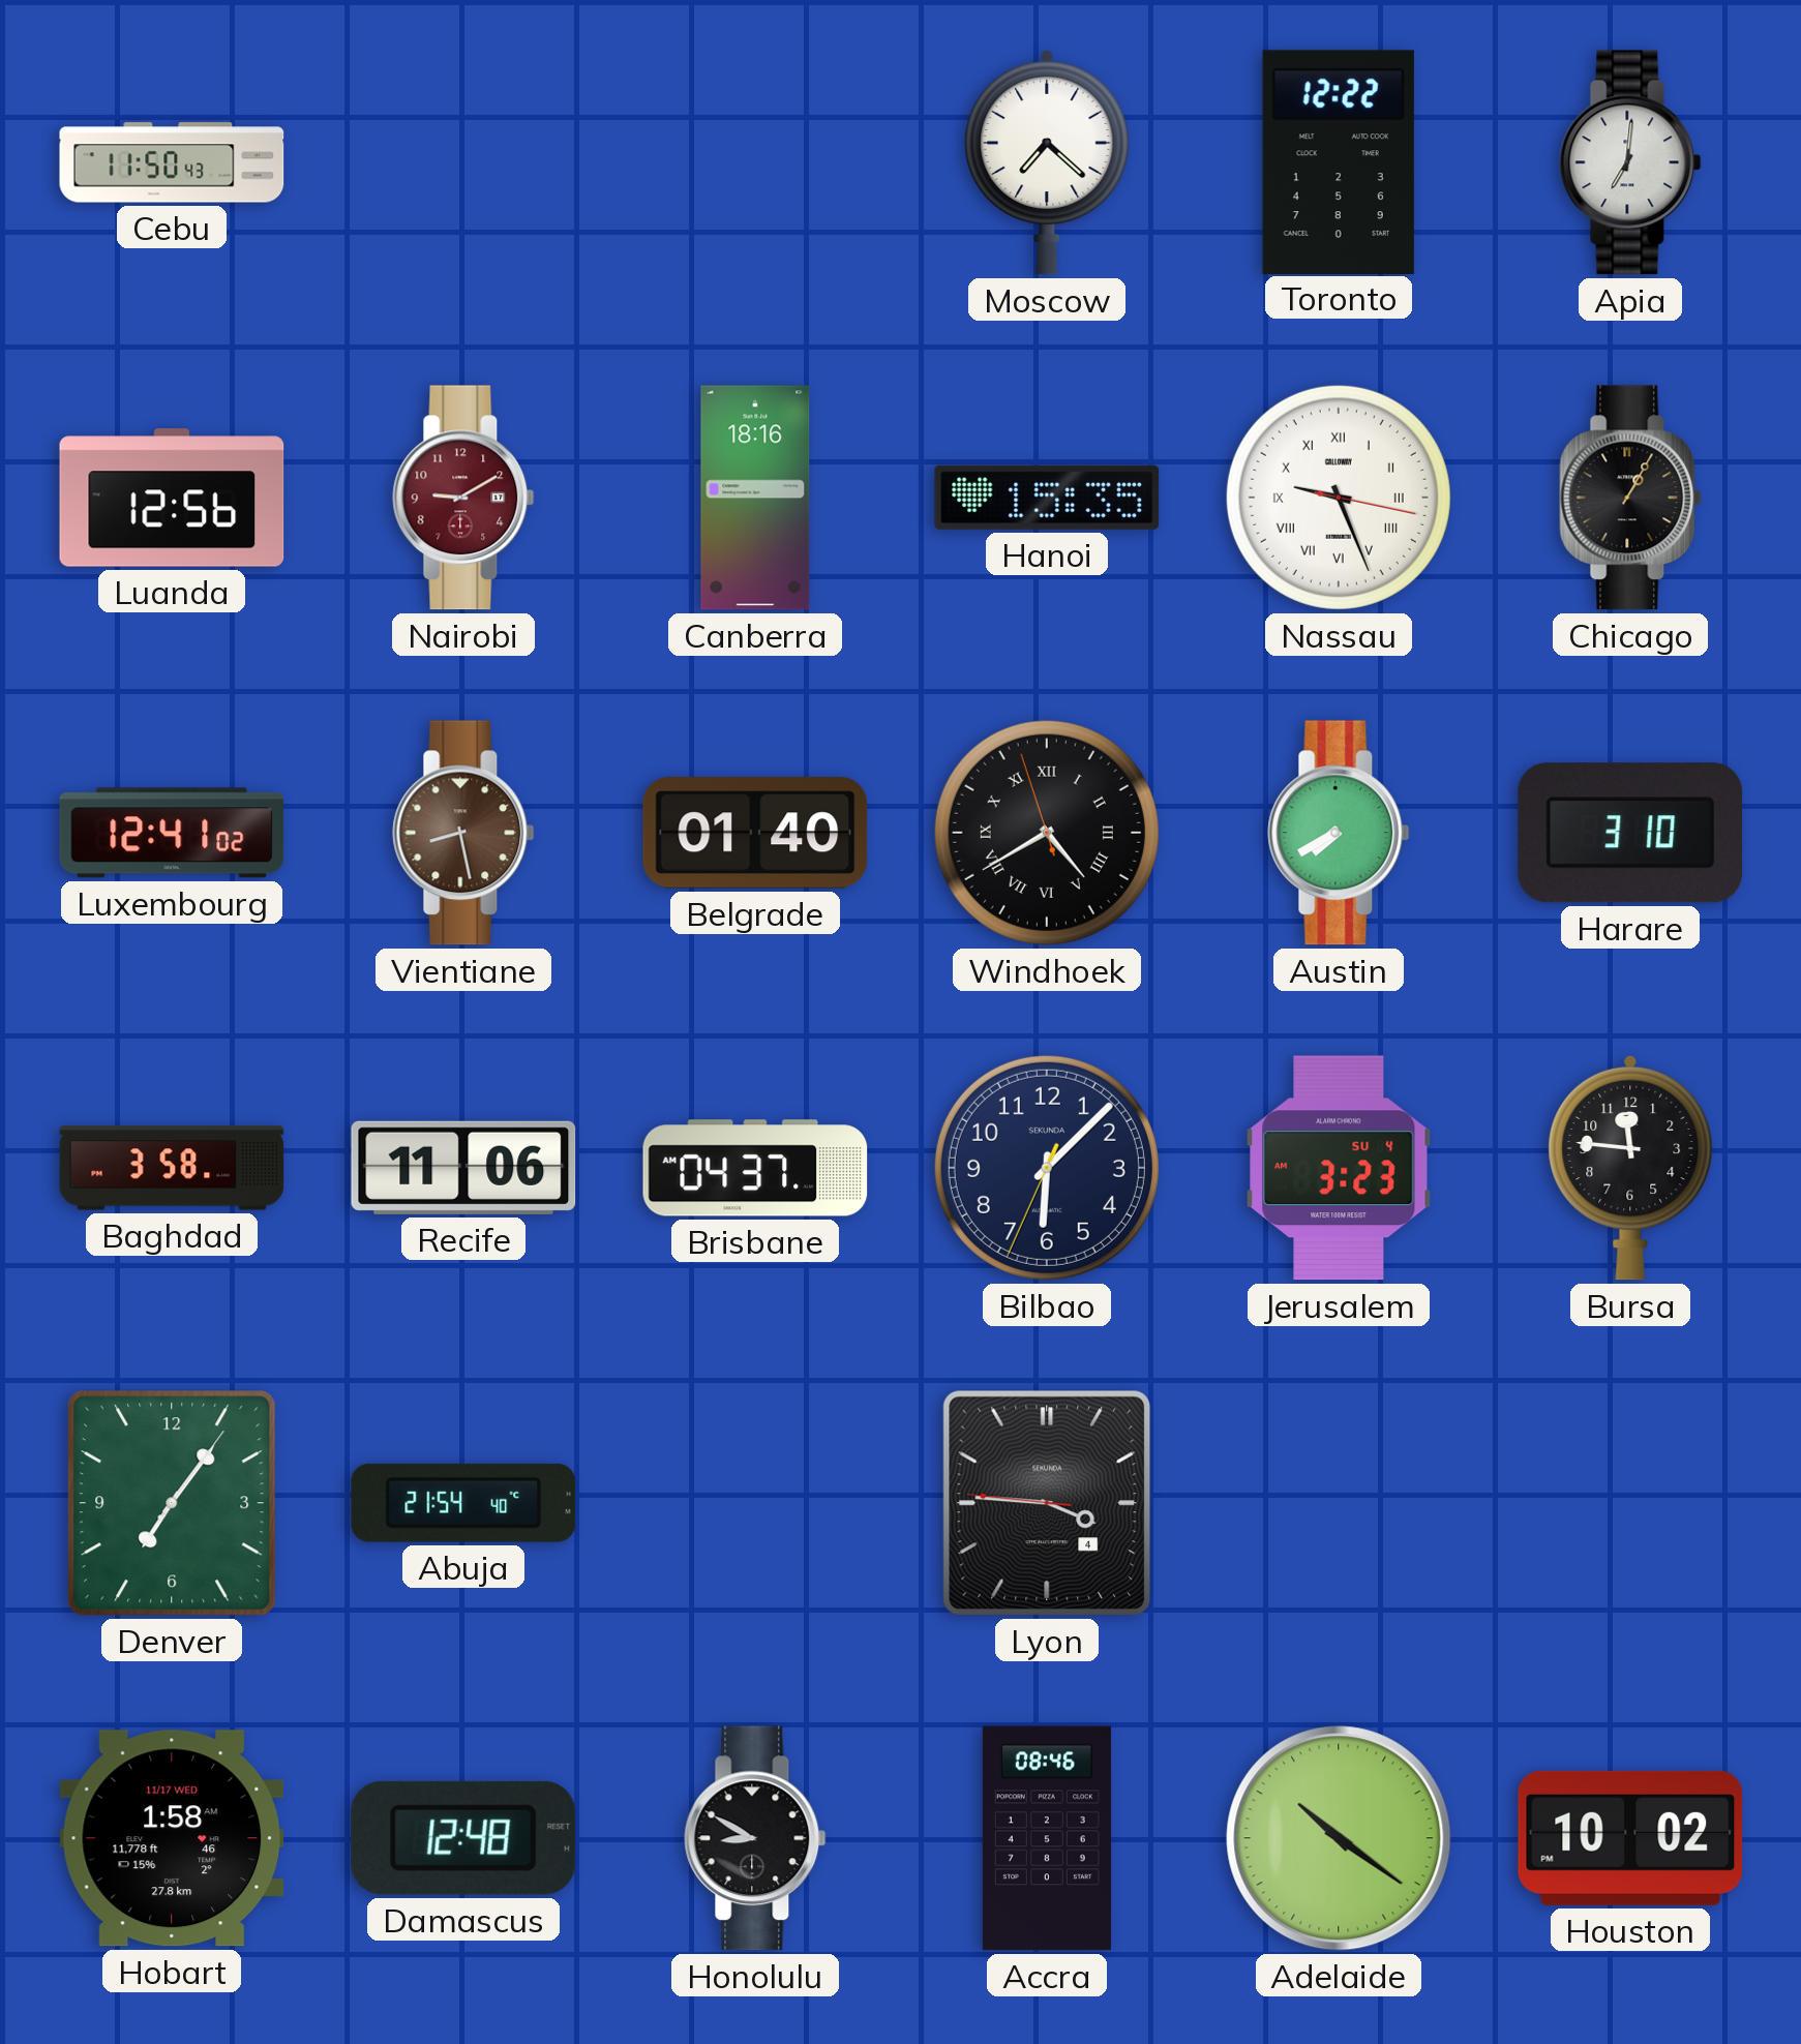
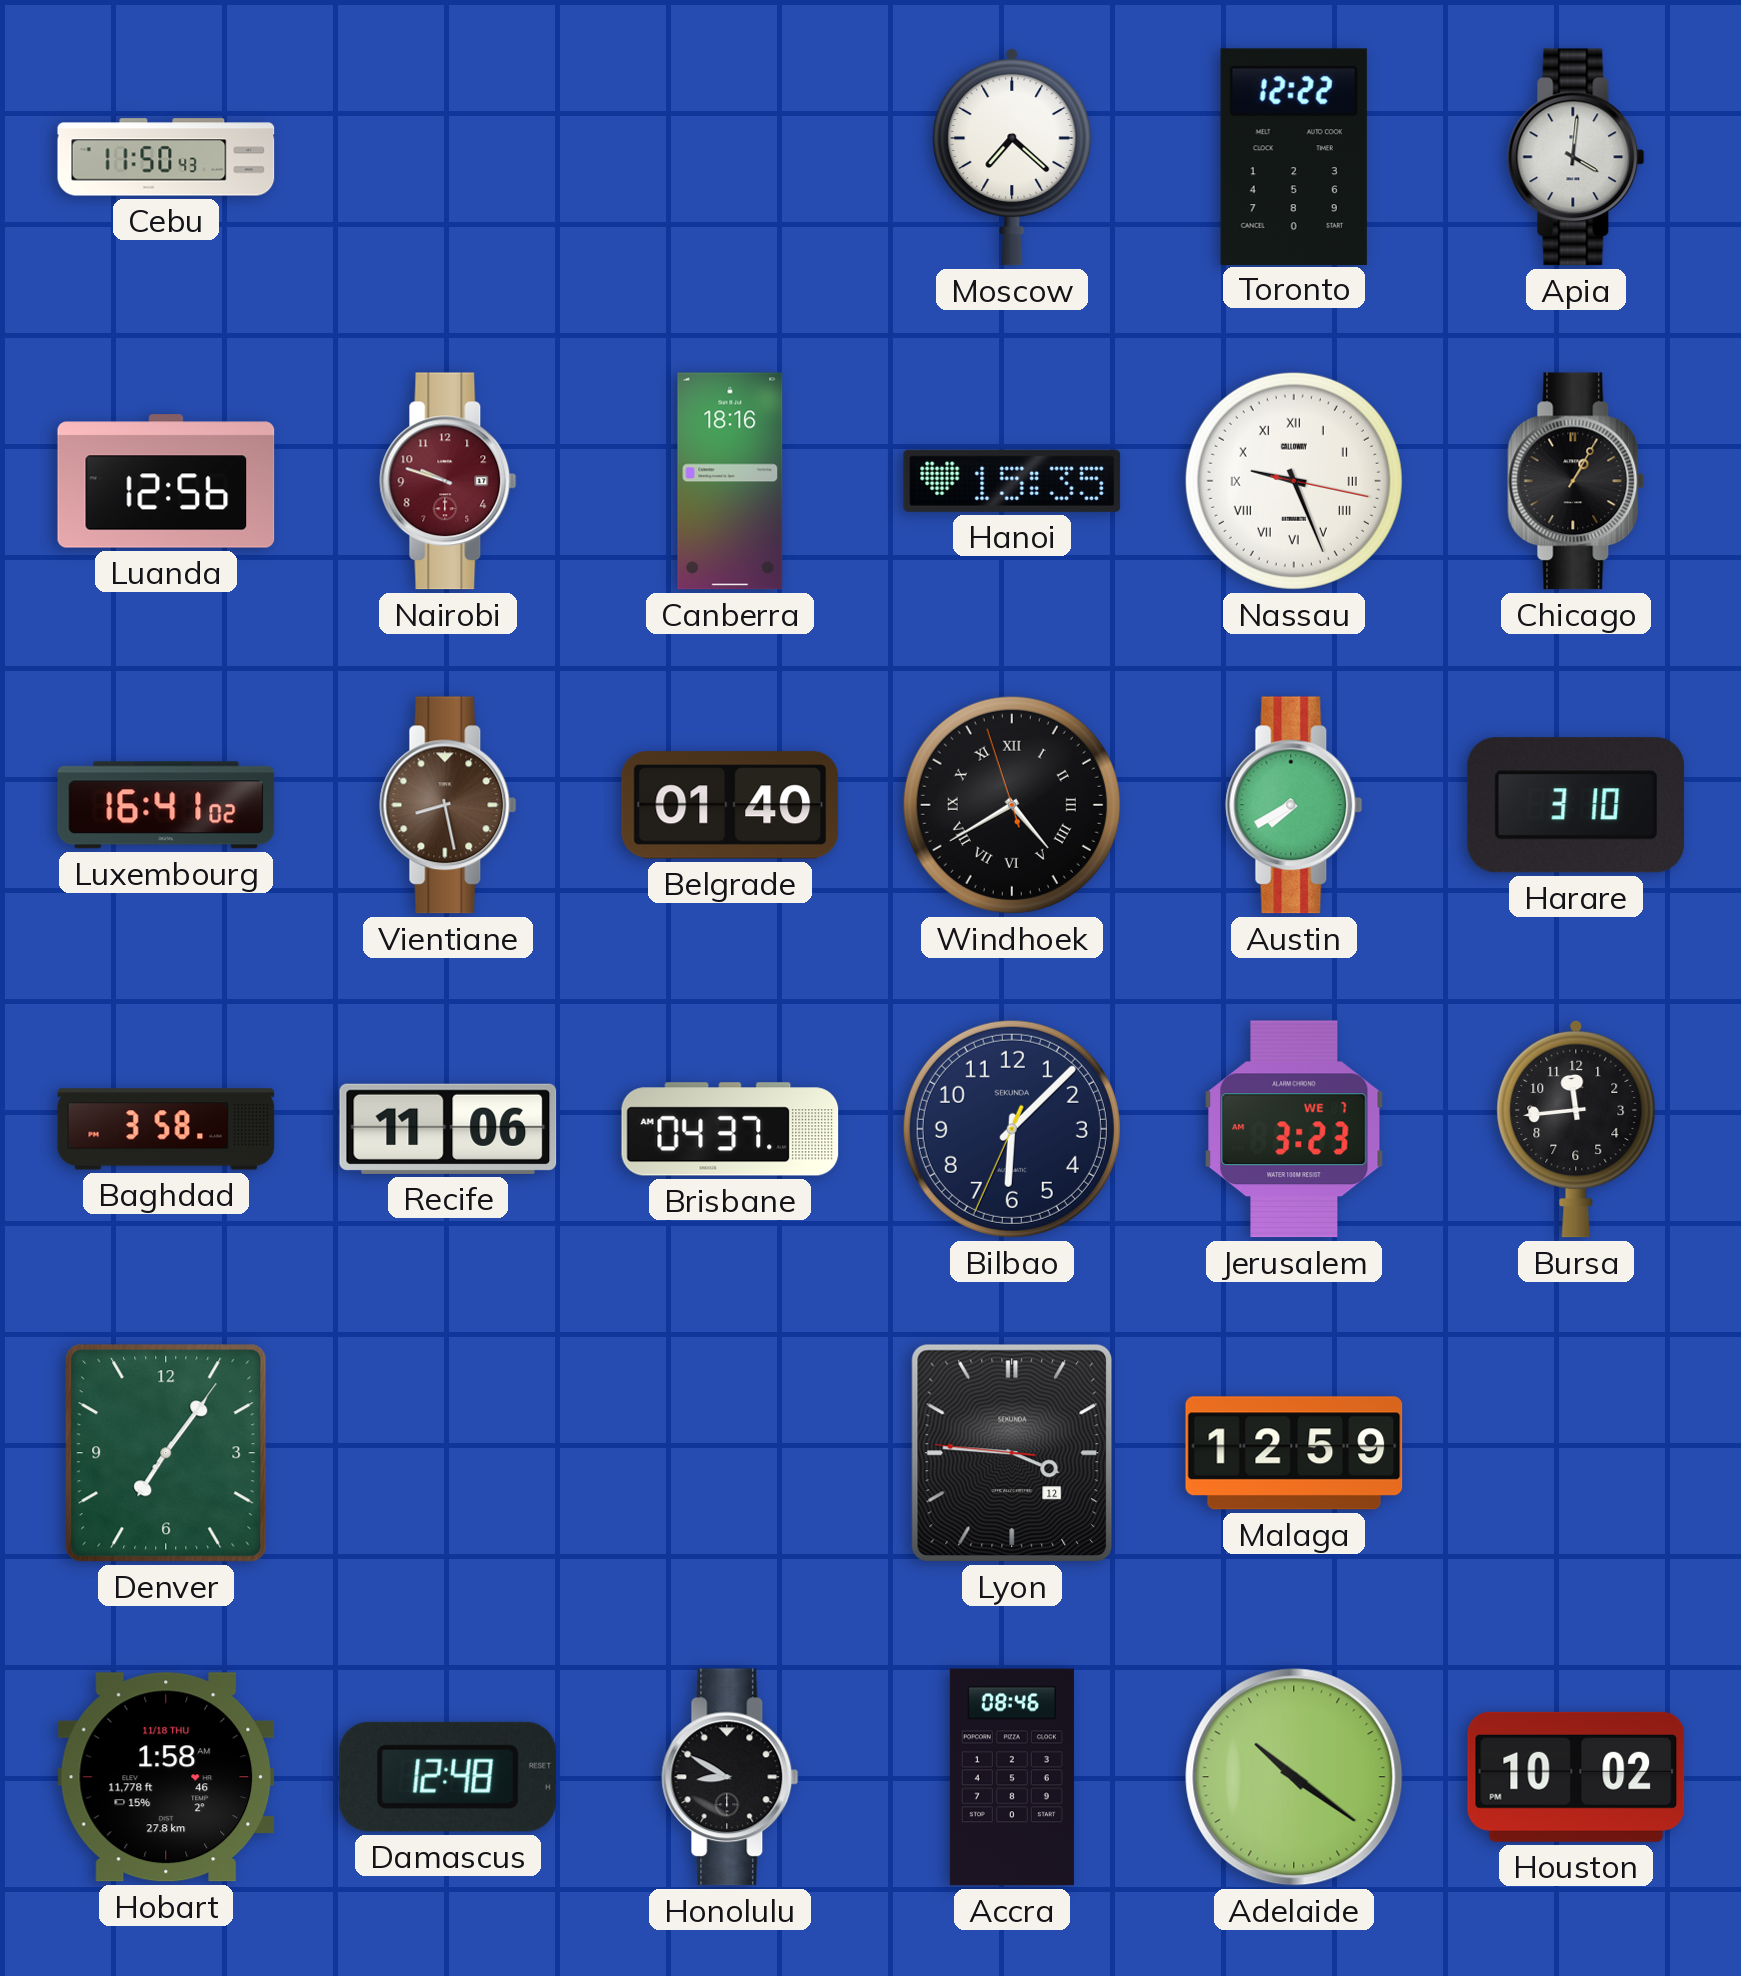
Apia: 7:01 -> 4:01 (1576, 157)
Nairobi: 9:10 -> 9:48 (448, 481)
Luxembourg: 12:41 -> 16:41 (166, 805)
Jerusalem date: SU 4 -> WE 7 (1294, 1129)
Bursa: 11:46 -> 11:44 (1576, 1129)
Abuja: 21:54 -> none (463, 1503)
Lyon date: 4 -> 12 (1012, 1453)
Malaga: none -> 12:59 (1294, 1453)
Hobart date: 11/17 WED -> 11/18 THU (166, 1777)
